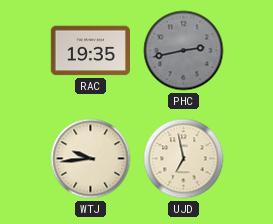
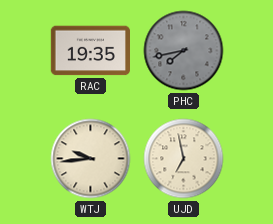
PHC: 2:43 -> 7:43 (184, 51)
